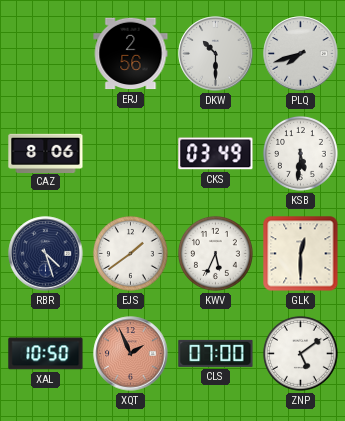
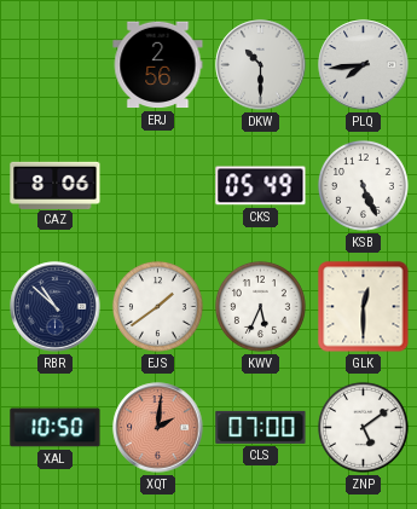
PLQ: 7:42 -> 7:44 (364, 65)
CKS: 03:49 -> 05:49 (261, 186)
KSB: 5:31 -> 5:26 (364, 186)
RBR: 4:27 -> 10:52 (56, 307)
XQT: 1:56 -> 2:01 (158, 428)
